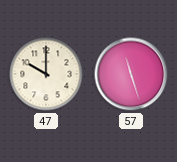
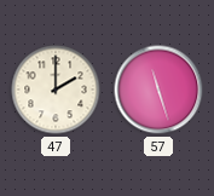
47: 10:00 -> 2:00 (56, 90)
